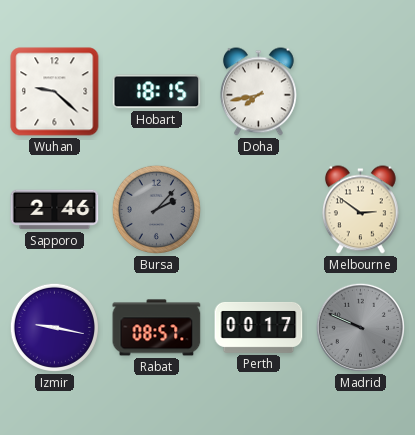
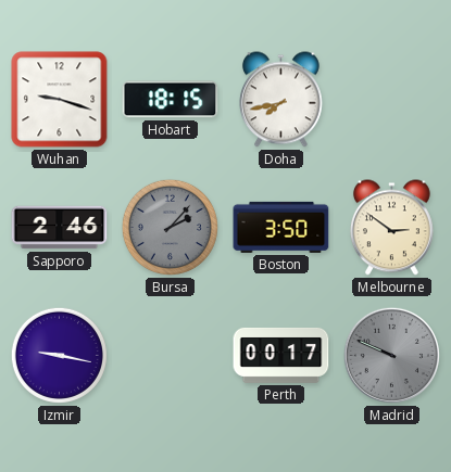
Wuhan: 9:22 -> 9:18 (60, 100)
Boston: none -> 3:50 (281, 227)
Rabat: 08:57 -> none (157, 328)
